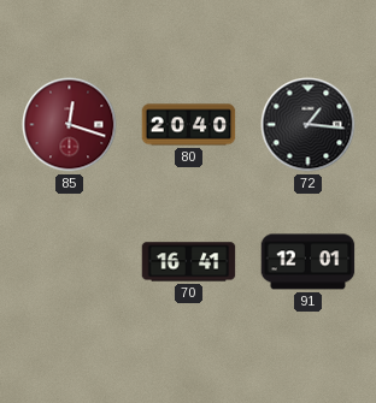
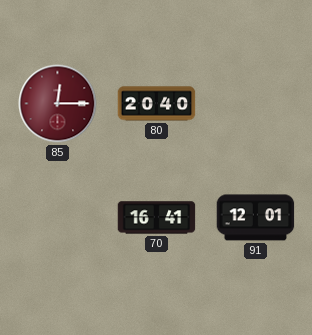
85: 12:18 -> 12:15 (58, 104)
72: 1:16 -> none (309, 125)
